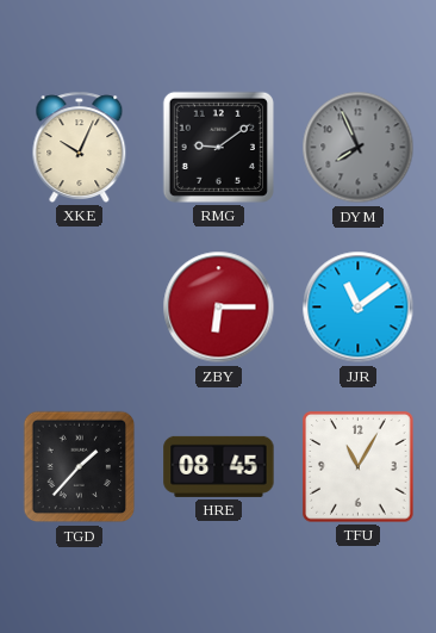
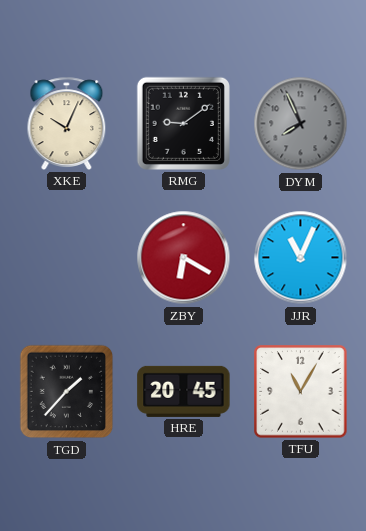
ZBY: 6:15 -> 6:20 (184, 258)
JJR: 11:09 -> 11:04 (301, 258)
HRE: 08:45 -> 20:45 (184, 391)
